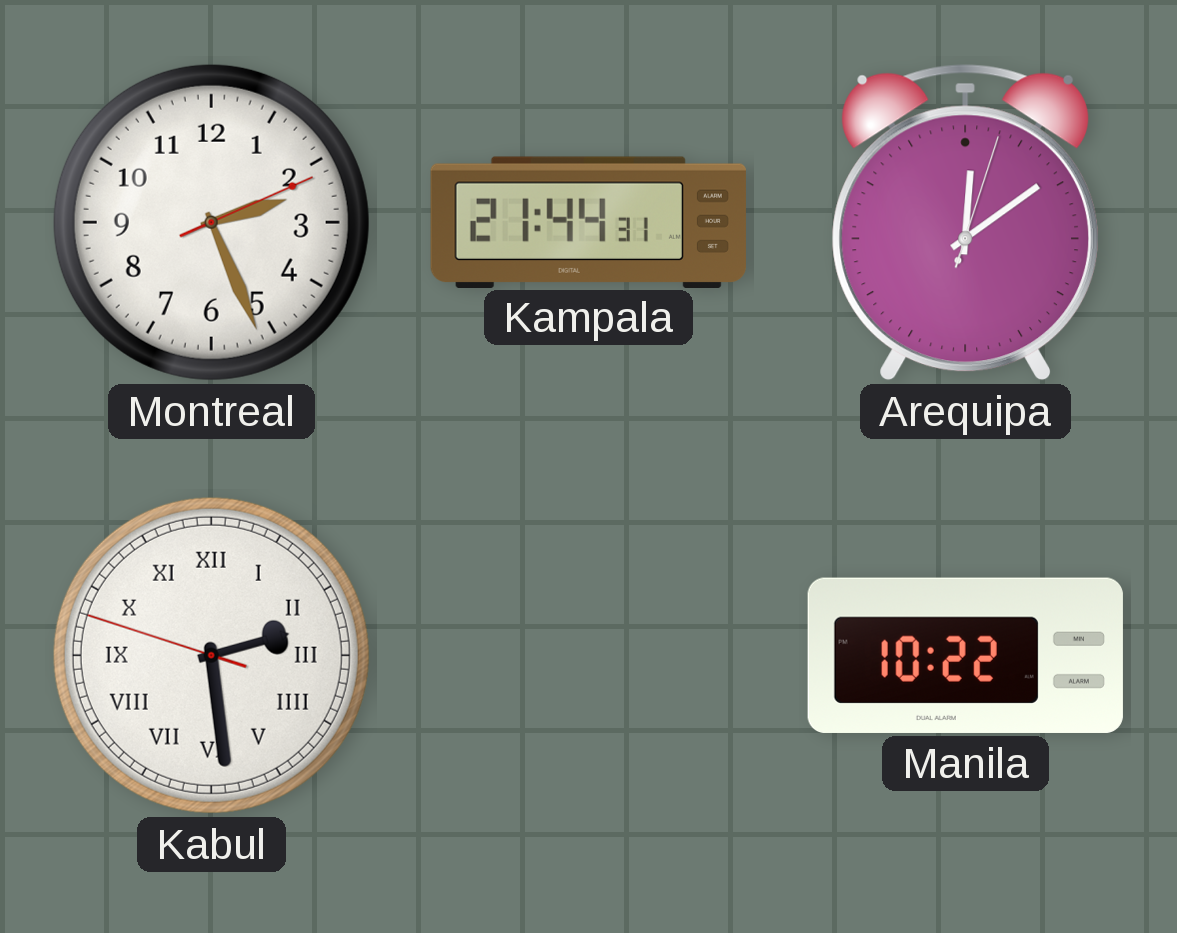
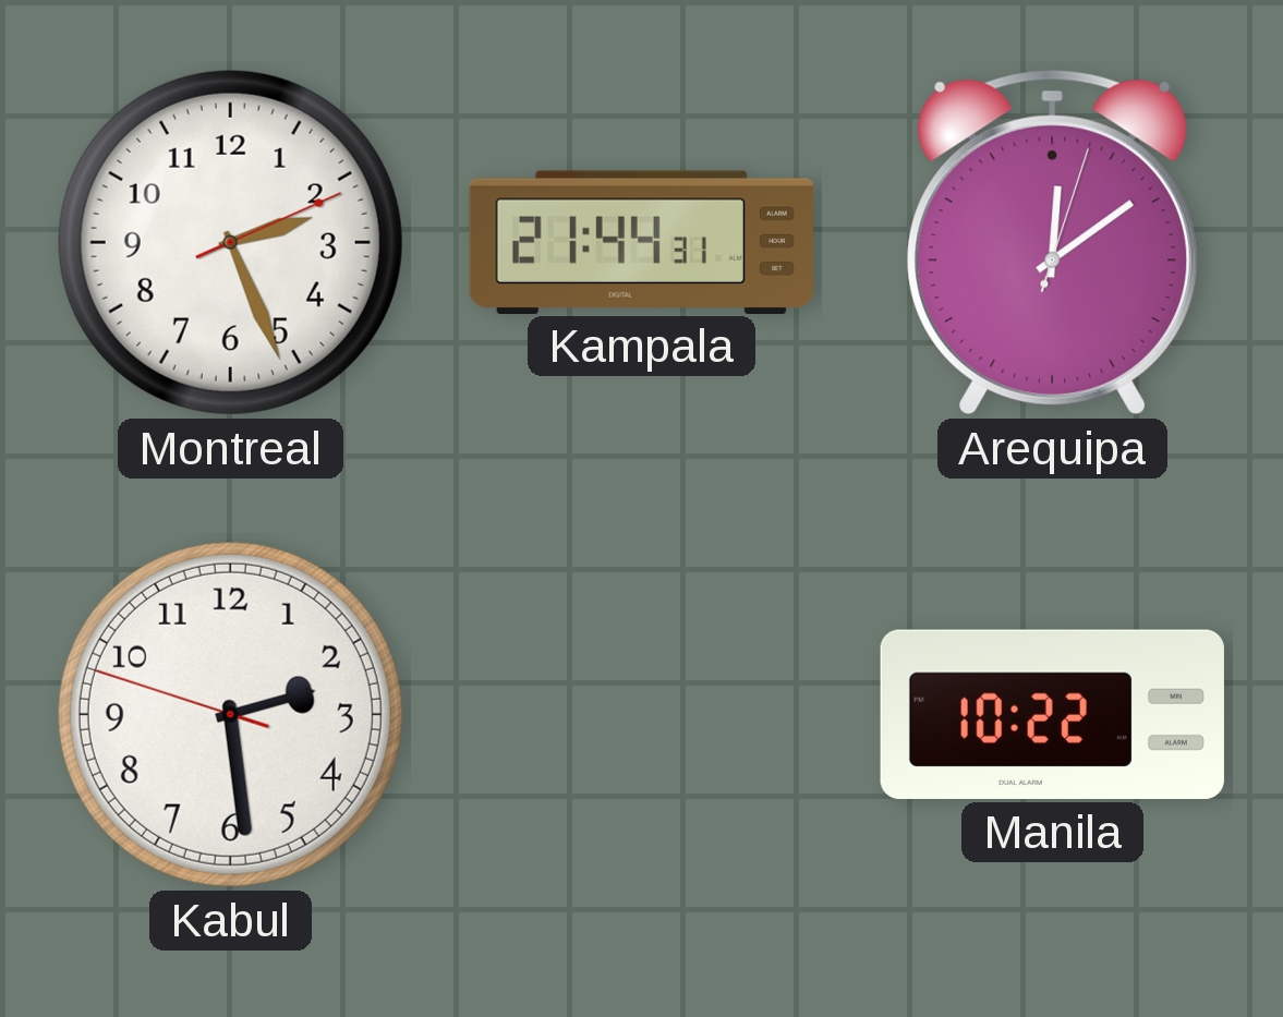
Kabul numerals: Roman -> Arabic (230, 714)
